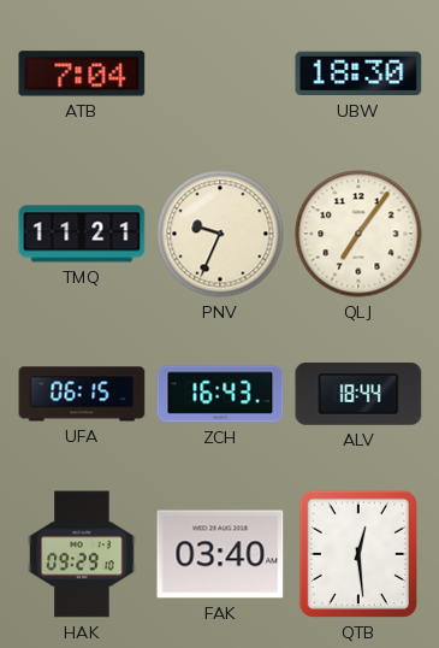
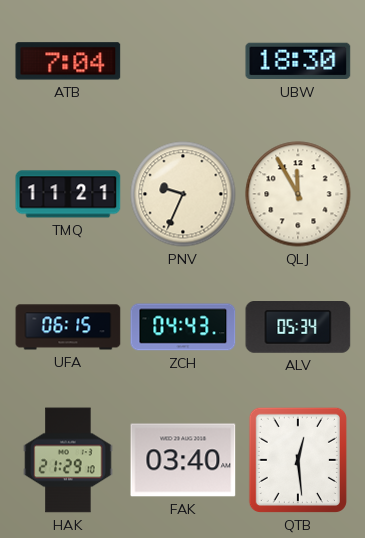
QLJ: 7:06 -> 11:55 (298, 194)
ZCH: 16:43 -> 04:43 (183, 327)
ALV: 18:44 -> 05:34 (298, 328)
HAK: 09:29 -> 21:29 (68, 460)
